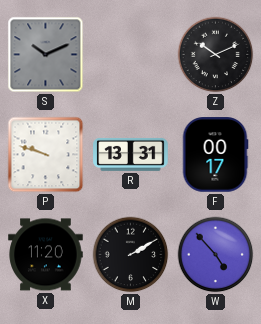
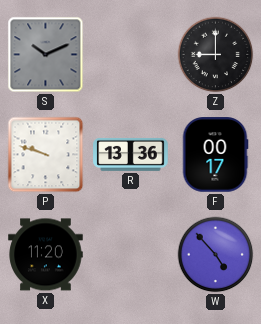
Z: 10:11 -> 9:00 (216, 55)
R: 13:31 -> 13:36 (131, 154)
M: 2:10 -> none (131, 255)
